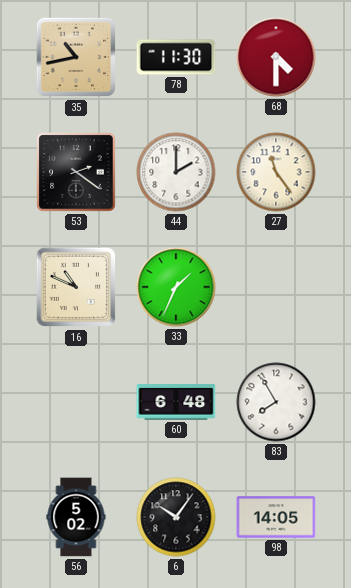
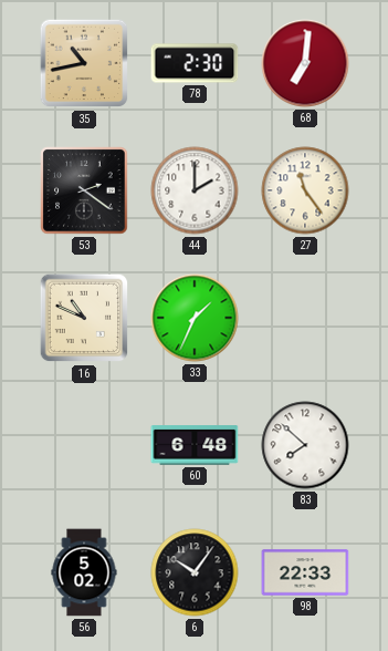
78: 11:30 -> 2:30 (195, 63)
68: 4:30 -> 7:01 (305, 63)
83: 7:55 -> 7:52 (305, 445)
98: 14:05 -> 22:33 (305, 572)
